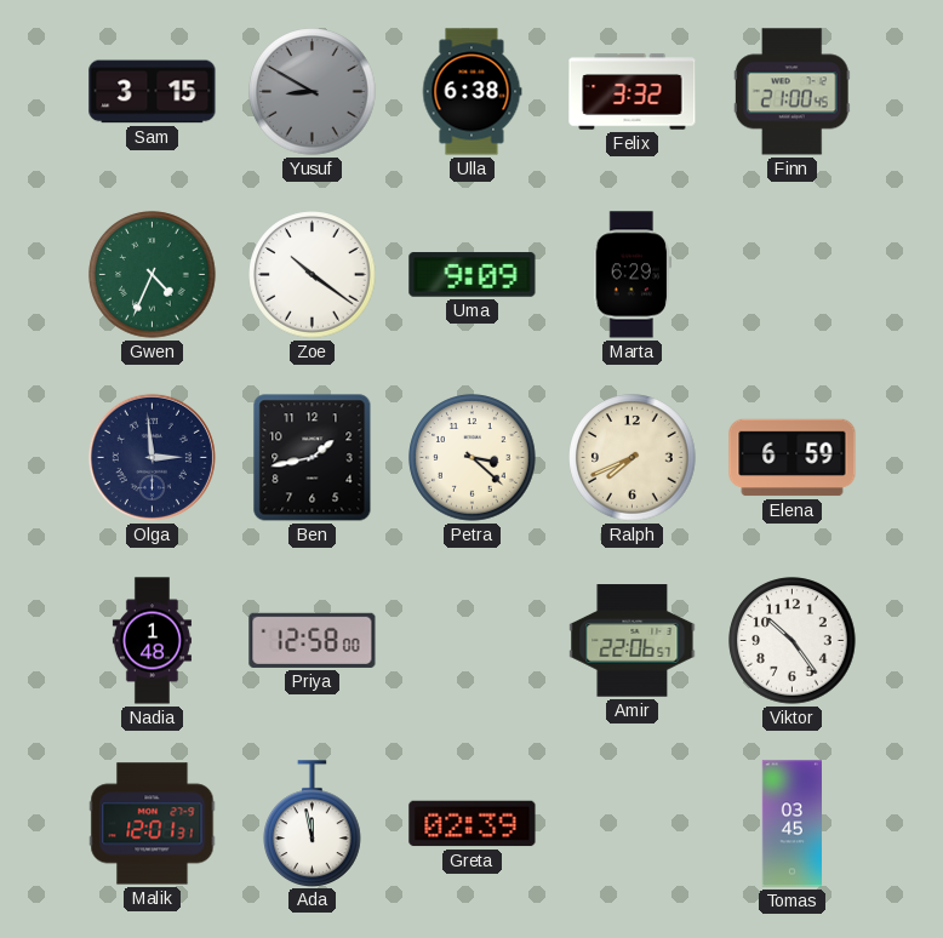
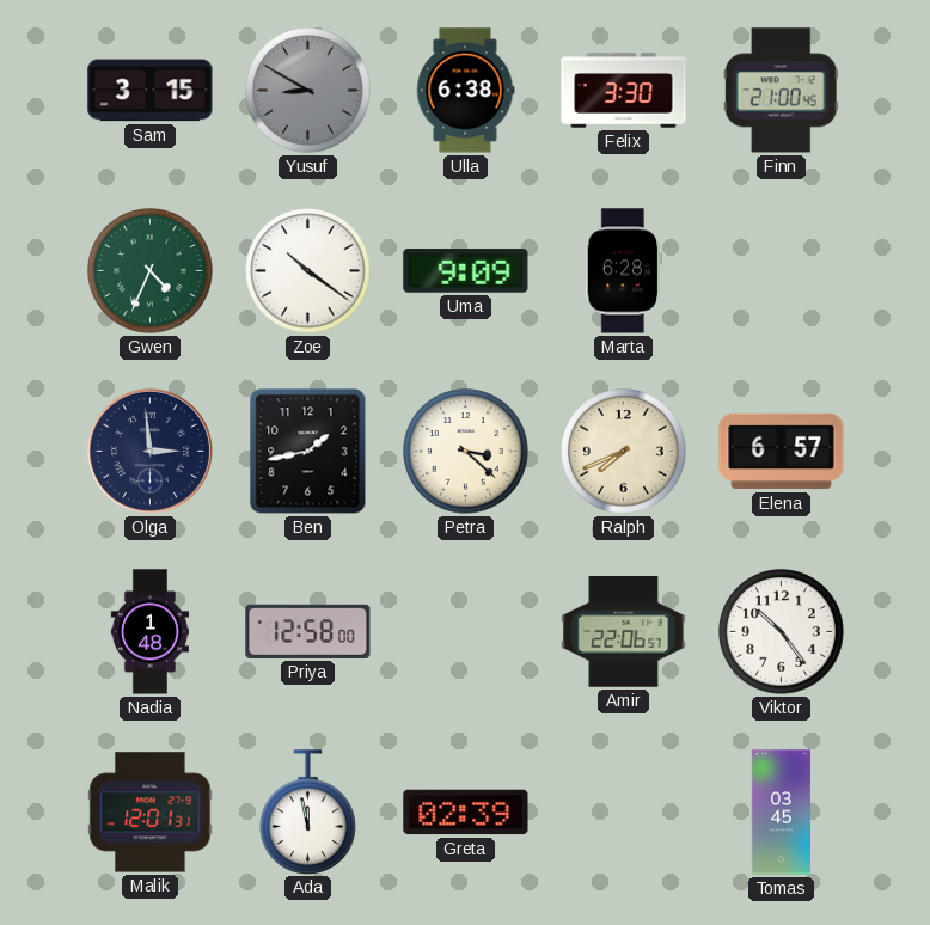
Felix: 3:32 -> 3:30 (624, 91)
Marta: 6:29 -> 6:28 (623, 271)
Elena: 6:59 -> 6:57 (782, 452)
